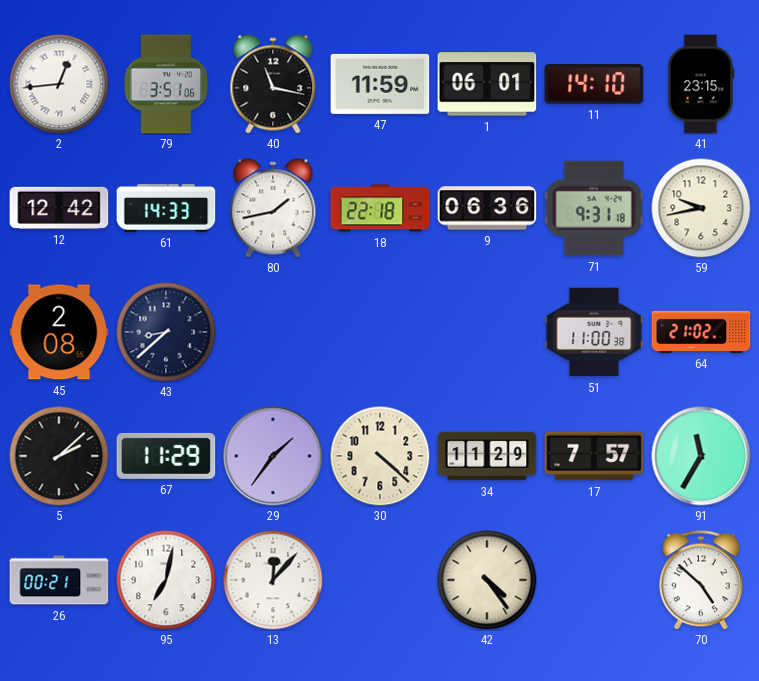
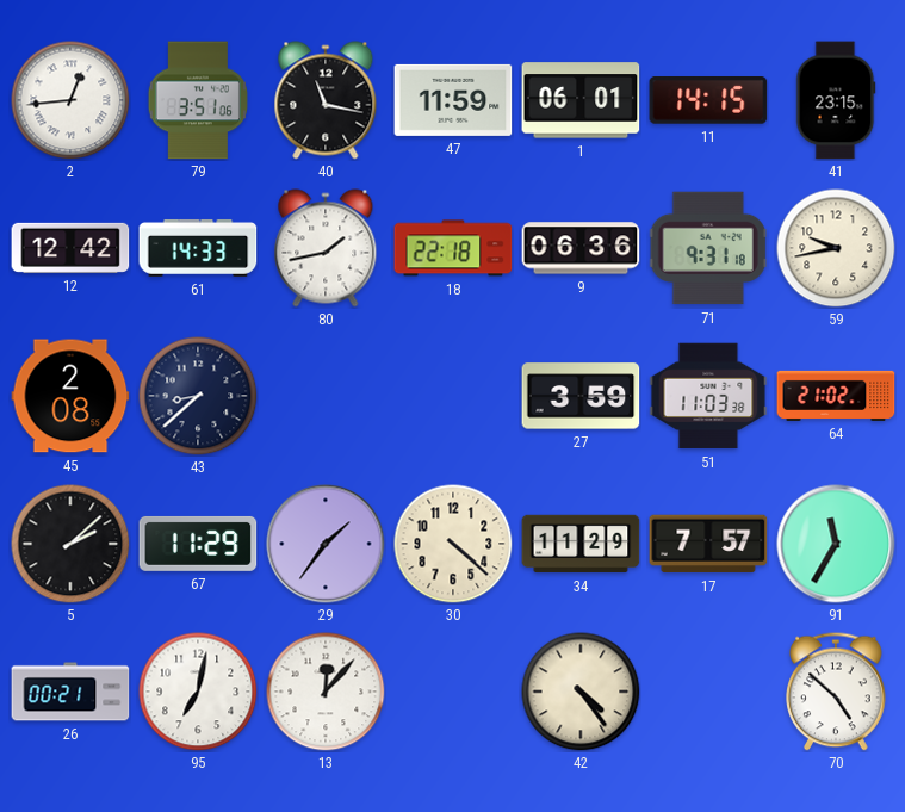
11: 14:10 -> 14:15 (708, 101)
27: none -> 3:59 (581, 396)
51: 11:00 -> 11:03 (708, 396)
